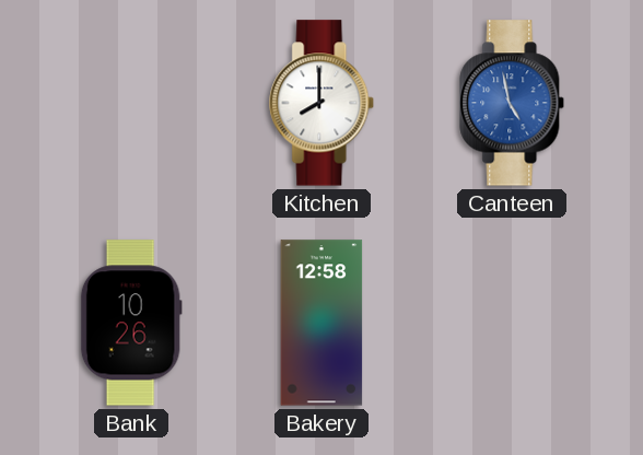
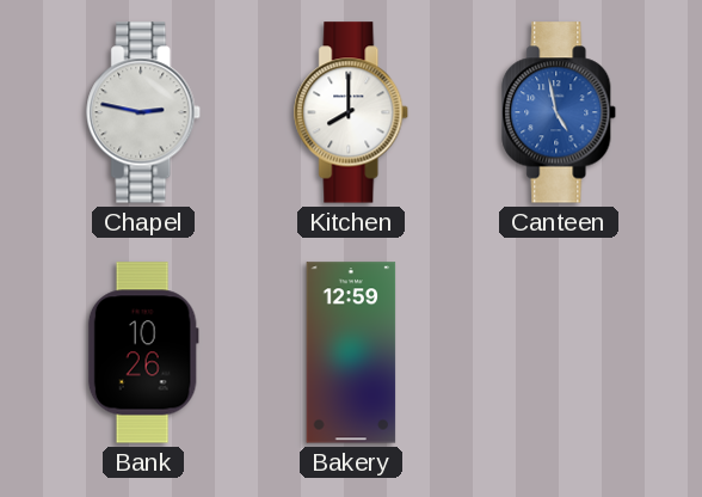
Chapel: none -> 2:47 (144, 112)
Bakery: 12:58 -> 12:59 (351, 352)
